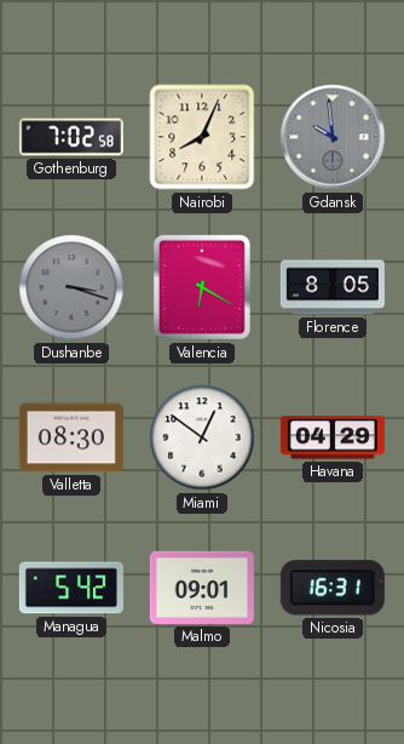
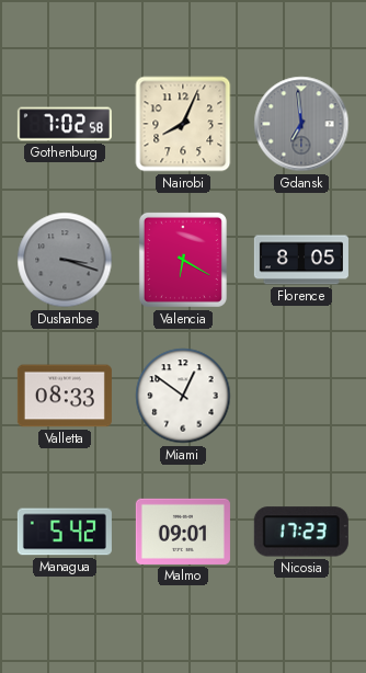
Gdansk: 9:59 -> 6:59 (301, 124)
Valletta: 08:30 -> 08:33 (65, 396)
Havana: 04:29 -> none (333, 437)
Nicosia: 16:31 -> 17:23 (301, 532)
